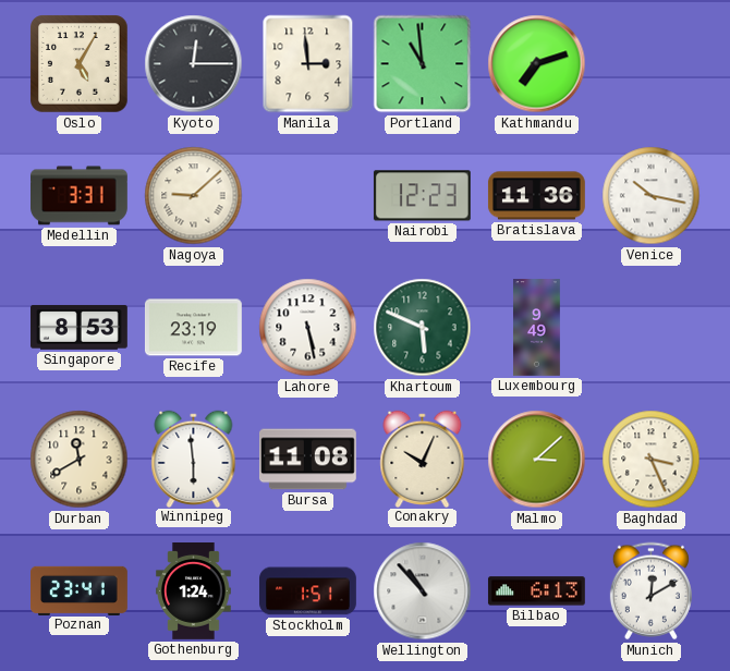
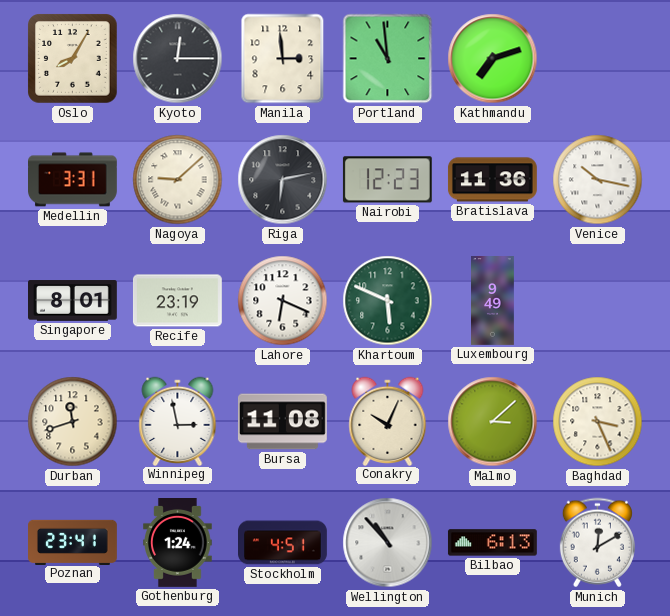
Oslo: 5:05 -> 8:05 (73, 59)
Riga: none -> 6:13 (283, 180)
Singapore: 8:53 -> 8:01 (73, 301)
Lahore: 5:28 -> 6:19 (283, 301)
Durban: 11:40 -> 11:42 (73, 422)
Winnipeg: 5:59 -> 2:58 (178, 421)
Stockholm: 1:51 -> 4:51 (283, 543)
